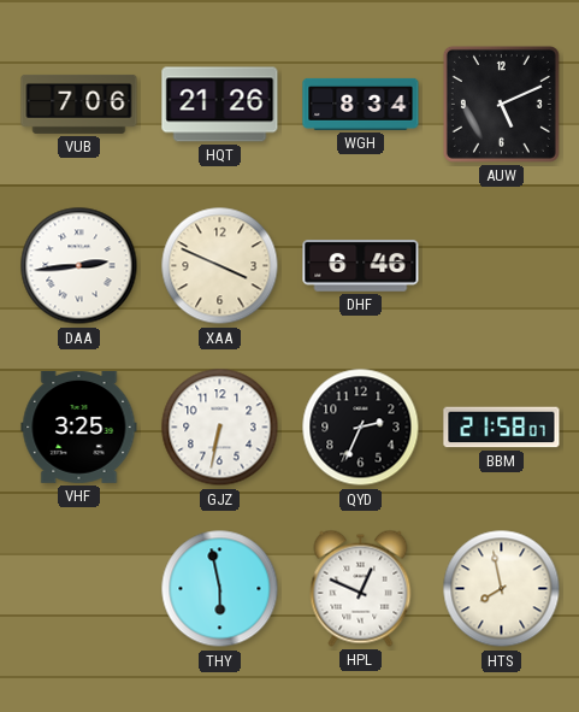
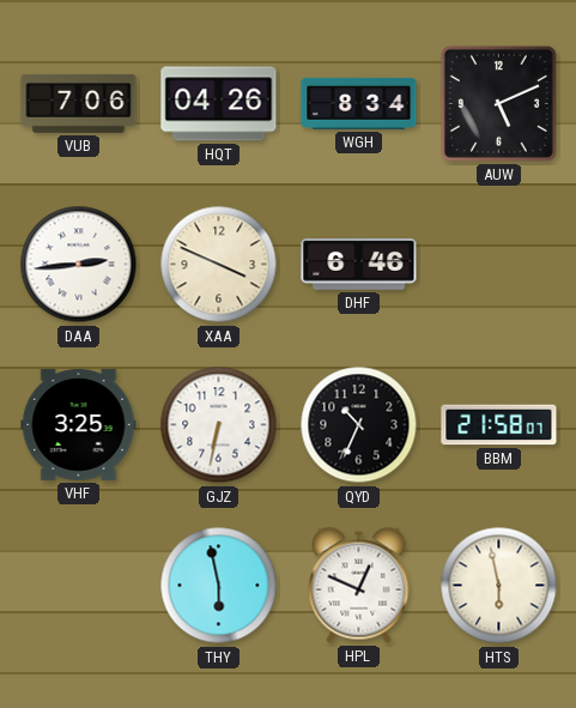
HQT: 21:26 -> 04:26 (219, 104)
QYD: 2:34 -> 10:34 (359, 425)
HTS: 7:58 -> 5:58 (499, 586)
